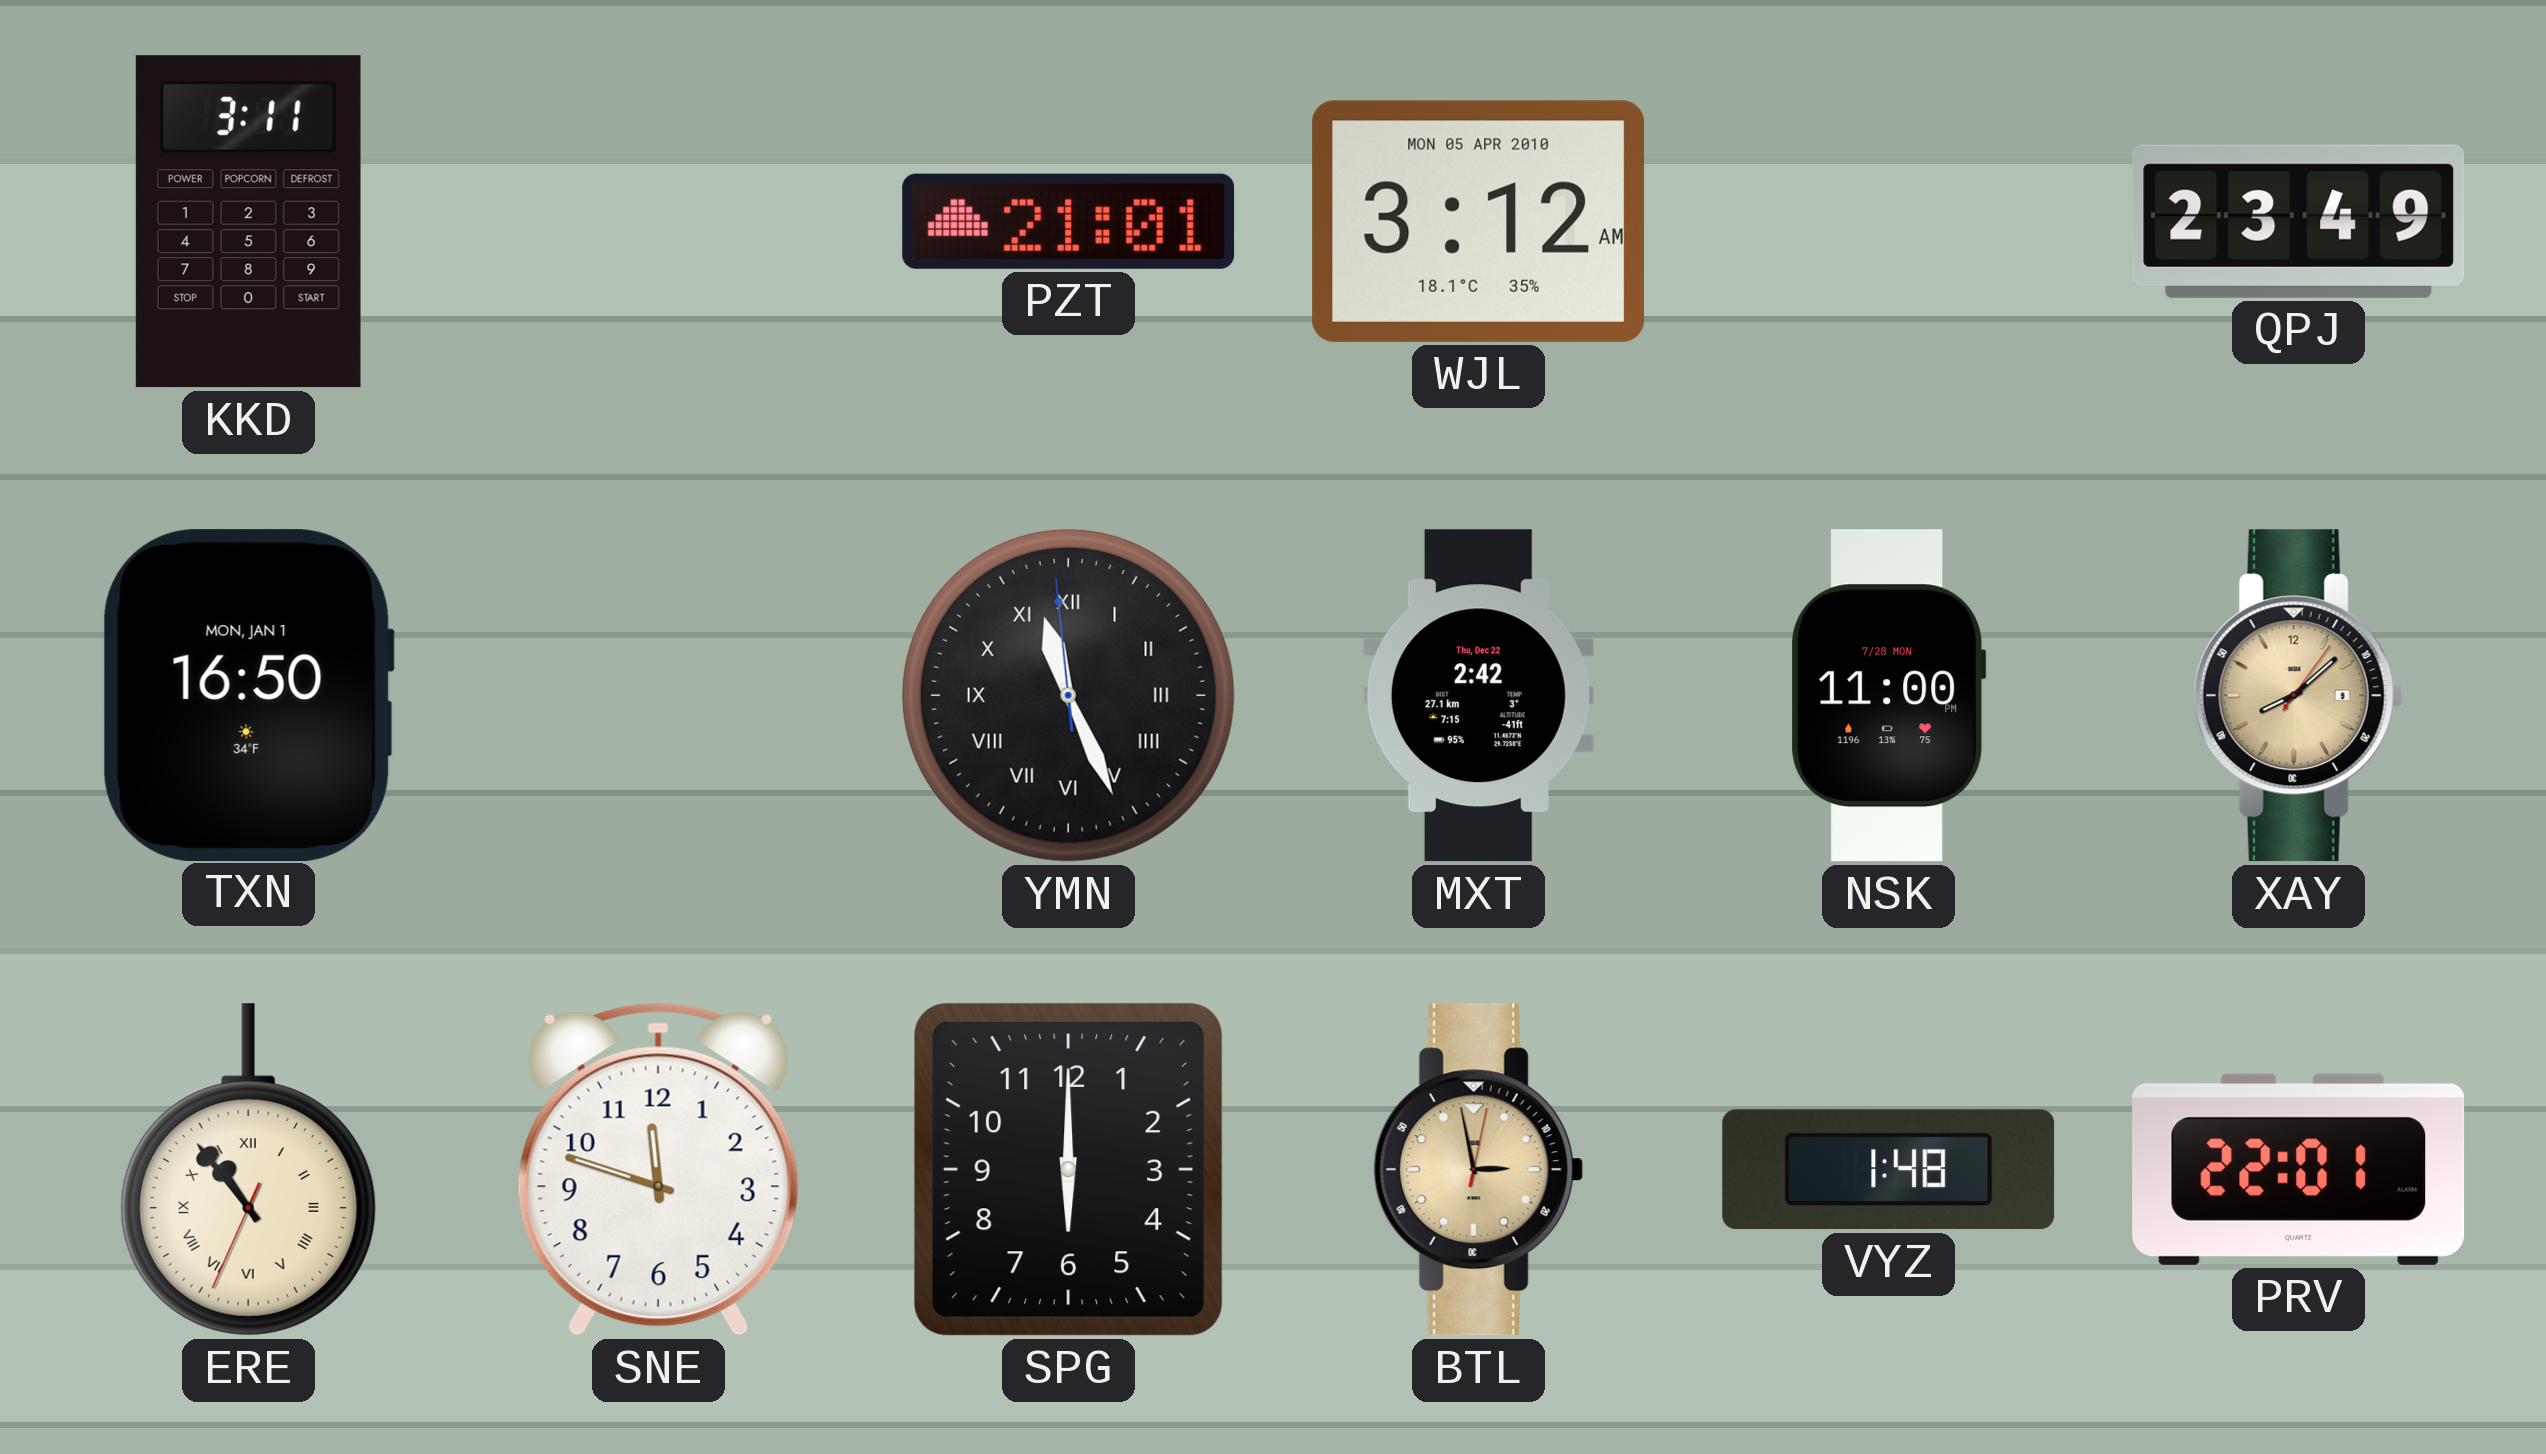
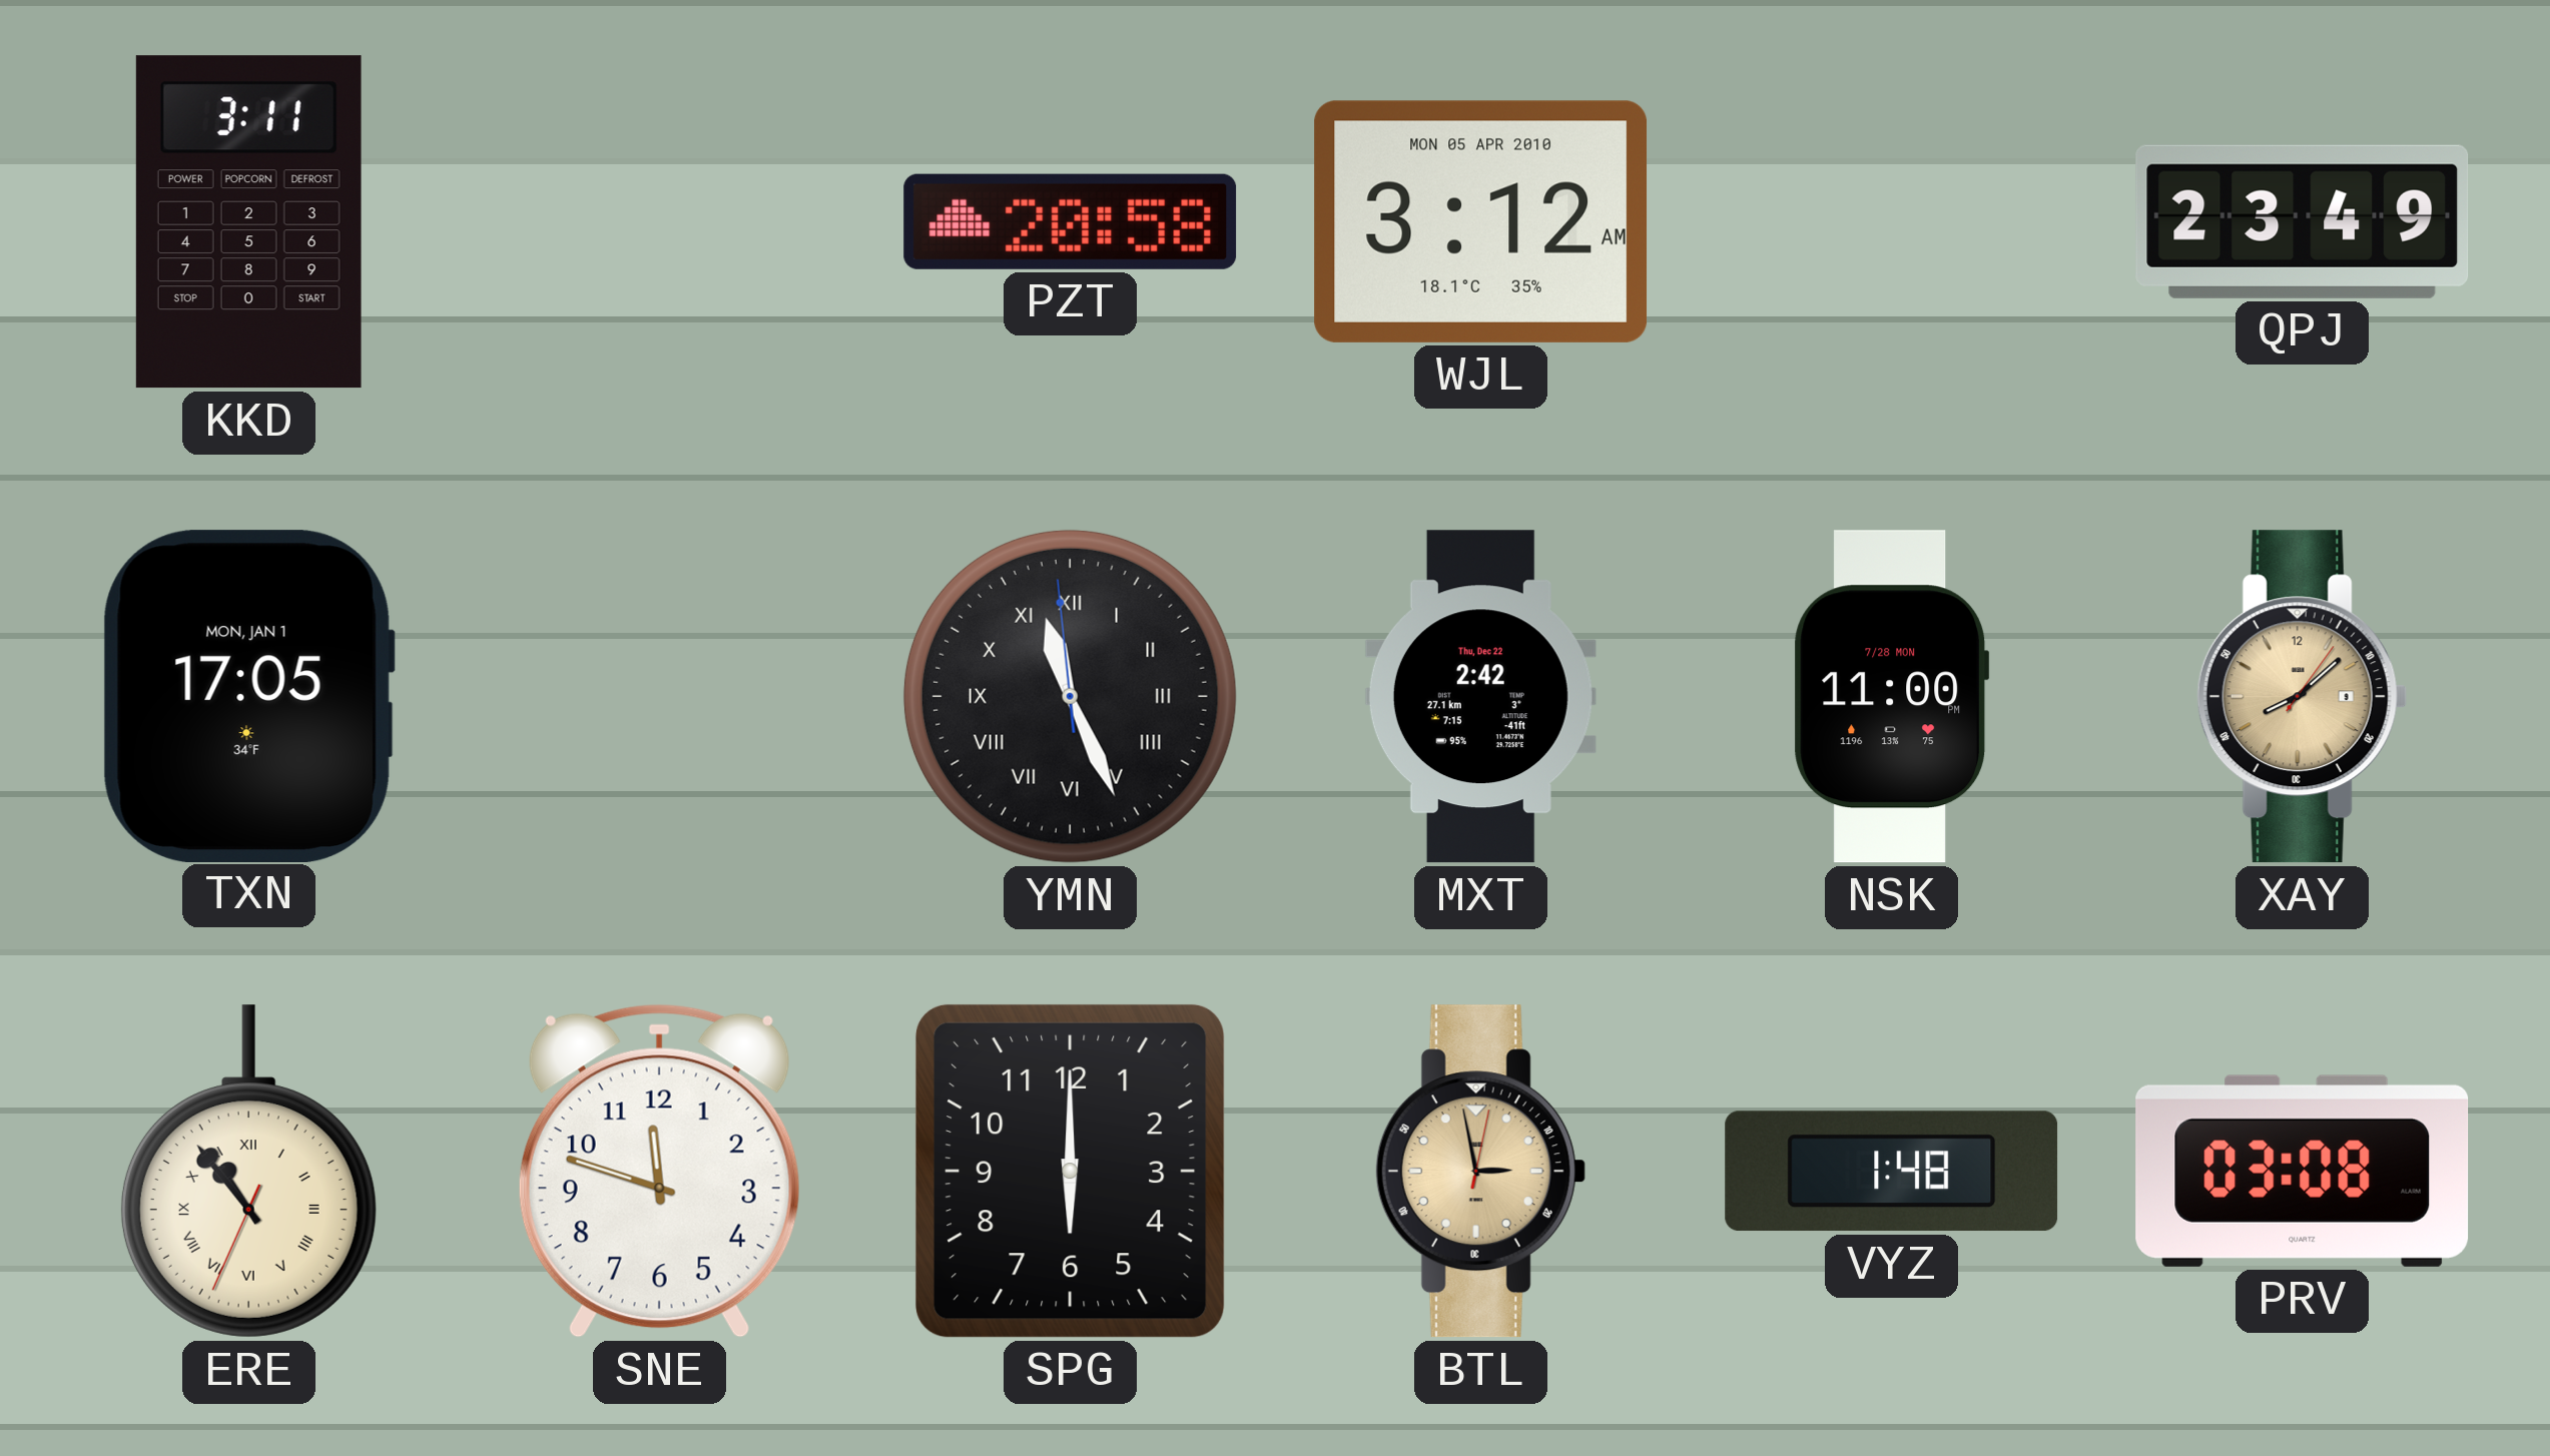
PZT: 21:01 -> 20:58 (1071, 221)
TXN: 16:50 -> 17:05 (248, 696)
PRV: 22:01 -> 03:08 (2303, 1171)
